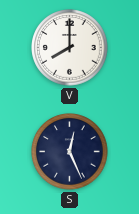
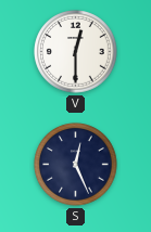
V: 8:00 -> 12:30 (76, 52)
